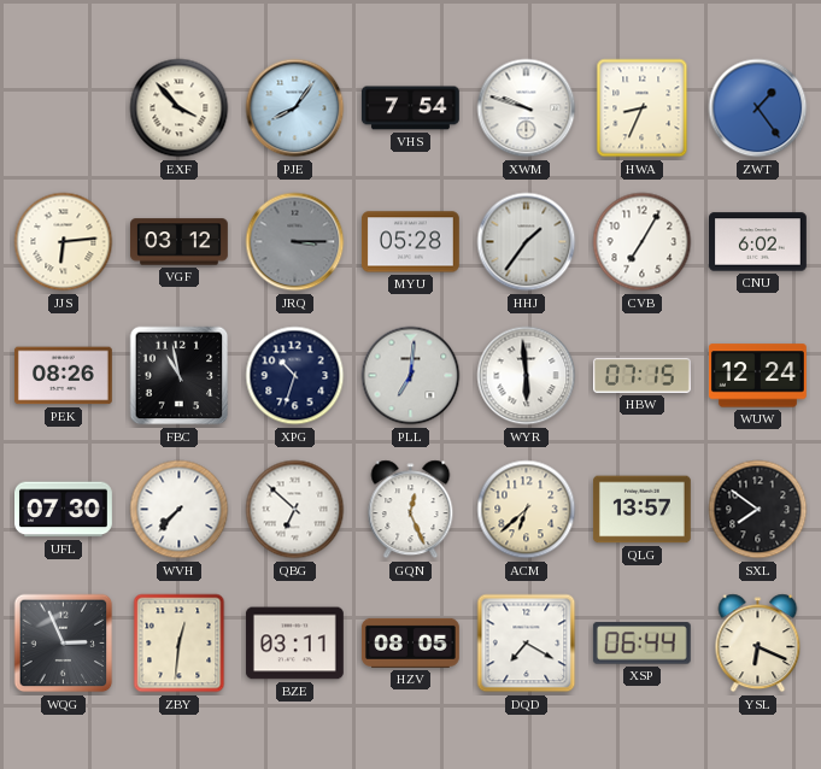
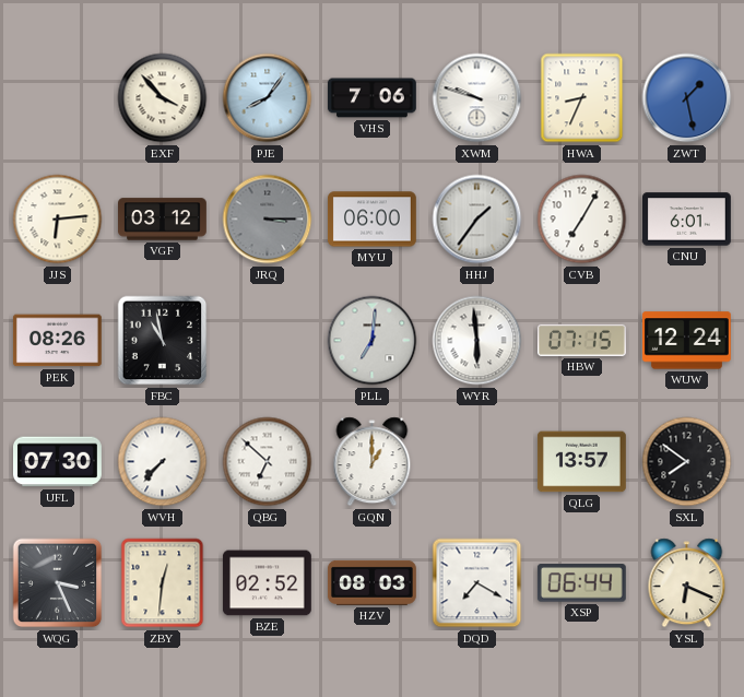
VHS: 7:54 -> 7:06 (371, 98)
ZWT: 1:24 -> 1:28 (687, 98)
MYU: 05:28 -> 06:00 (373, 220)
CNU: 6:02 -> 6:01 (687, 220)
XPG: 10:33 -> none (295, 376)
GQN: 12:26 -> 1:00 (373, 462)
ACM: 6:38 -> none (527, 510)
WQG: 2:56 -> 3:26 (58, 583)
BZE: 03:11 -> 02:52 (267, 583)
HZV: 08:05 -> 08:03 (371, 582)
